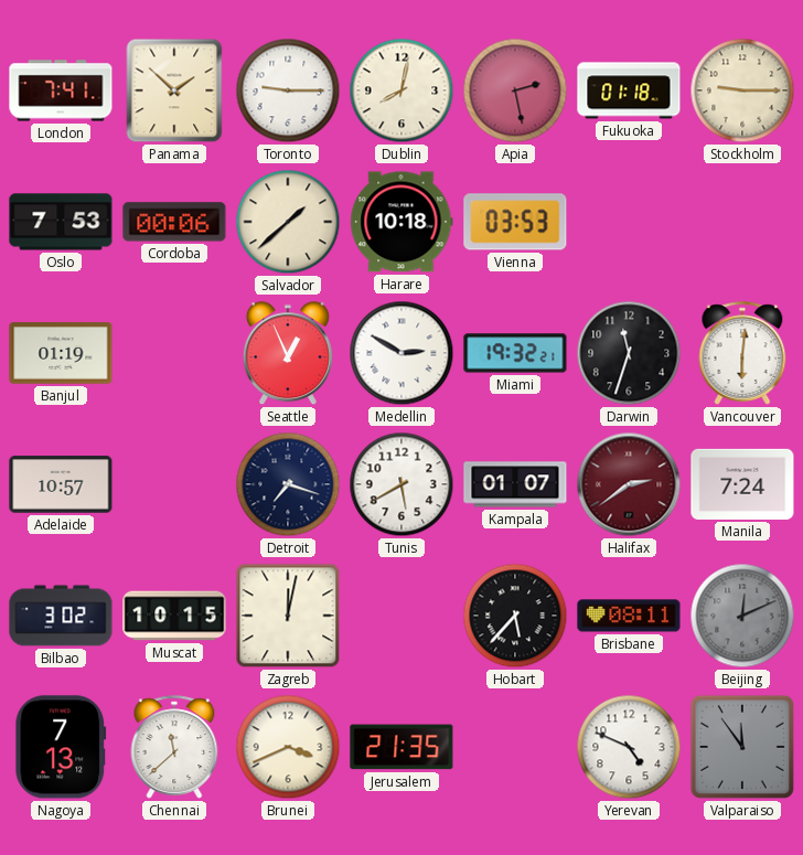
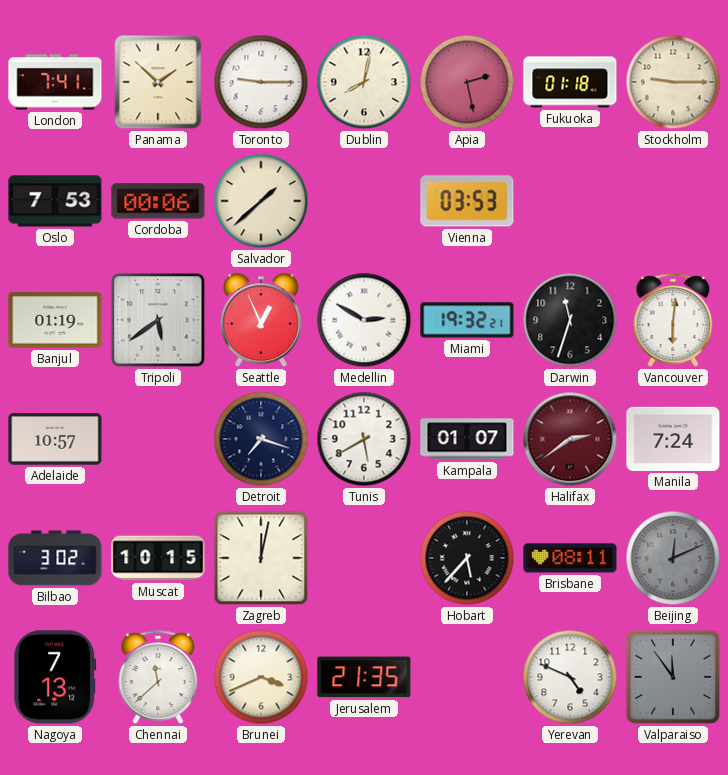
Harare: 10:18 -> none (401, 222)
Tripoli: none -> 5:39 (158, 320)
